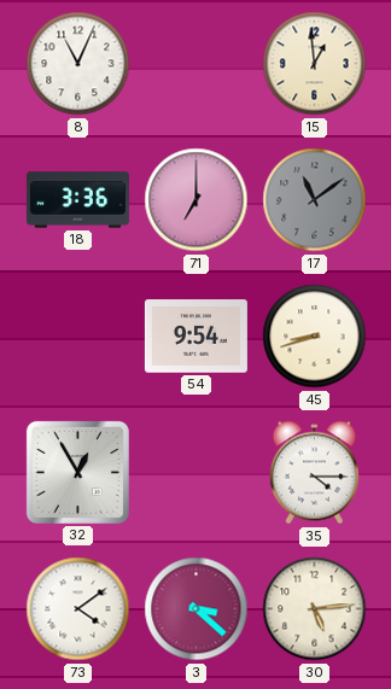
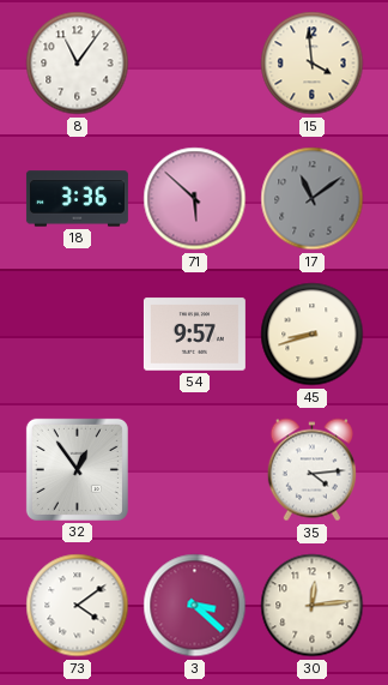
8: 11:04 -> 11:06 (78, 64)
15: 12:59 -> 3:59 (313, 64)
71: 7:00 -> 5:52 (195, 199)
54: 9:54 -> 9:57 (194, 335)
32: 12:55 -> 12:54 (77, 469)
35: 4:15 -> 4:14 (311, 470)
30: 5:14 -> 12:14 (313, 606)
